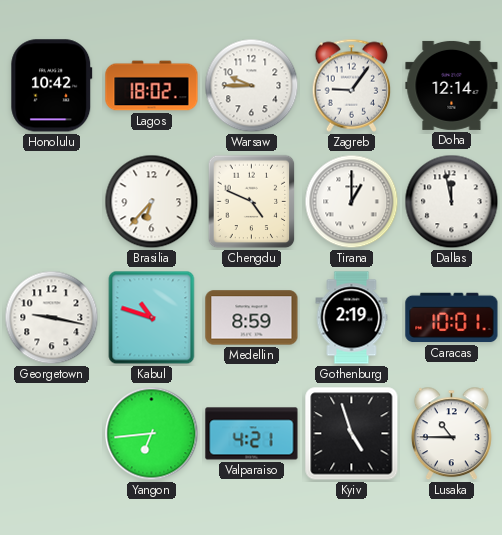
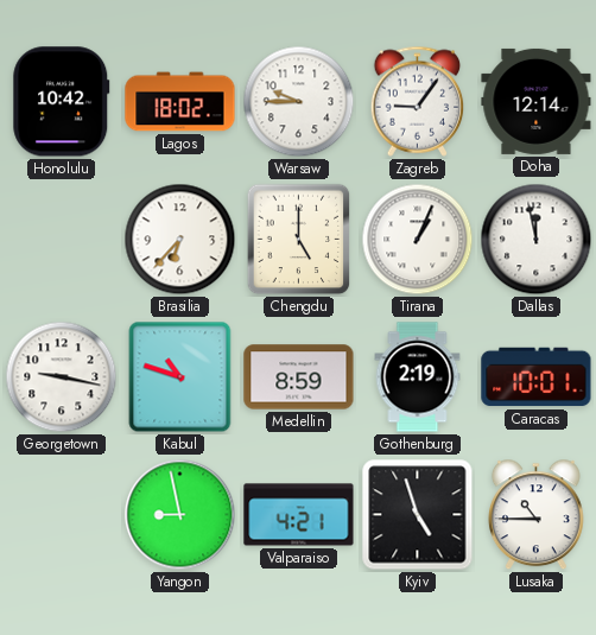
Chengdu: 4:49 -> 5:00 (299, 240)
Tirana: 1:00 -> 1:04 (418, 240)
Yangon: 6:44 -> 8:58 (180, 515)
